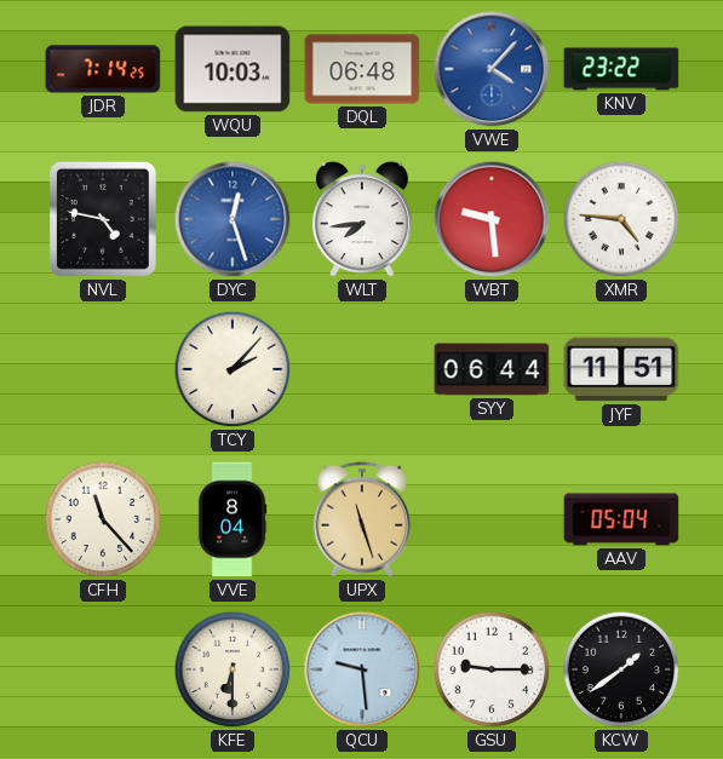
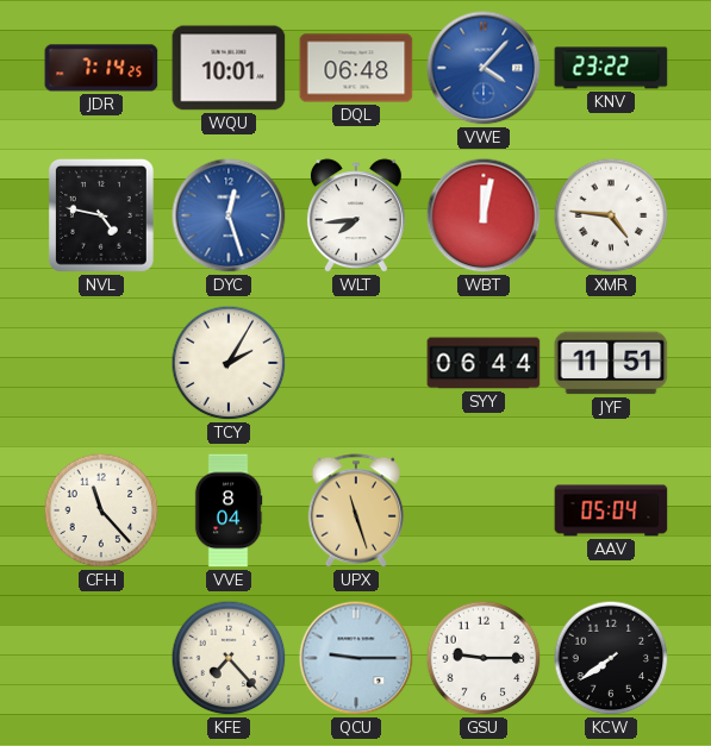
WQU: 10:03 -> 10:01 (229, 68)
WBT: 9:29 -> 12:02 (484, 215)
TCY: 2:07 -> 2:05 (229, 363)
KFE: 6:30 -> 7:23 (229, 658)
QCU: 9:29 -> 9:15 (356, 658)
KCW: 1:39 -> 7:39 (611, 658)
